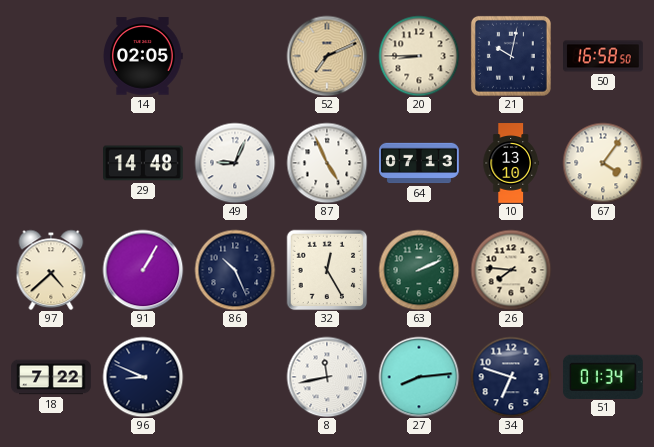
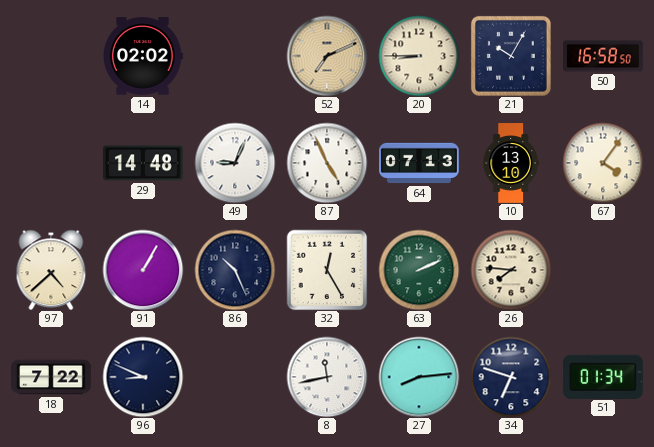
14: 02:05 -> 02:02 (143, 56)
21: 10:02 -> 10:05 (511, 56)
